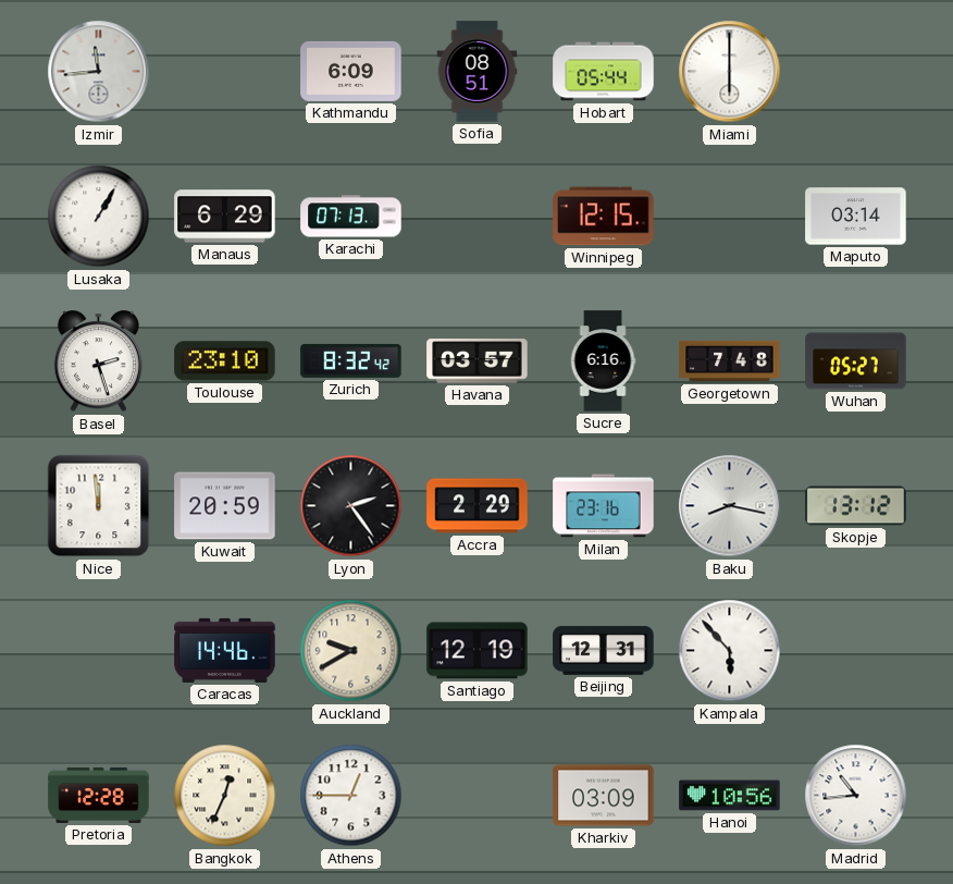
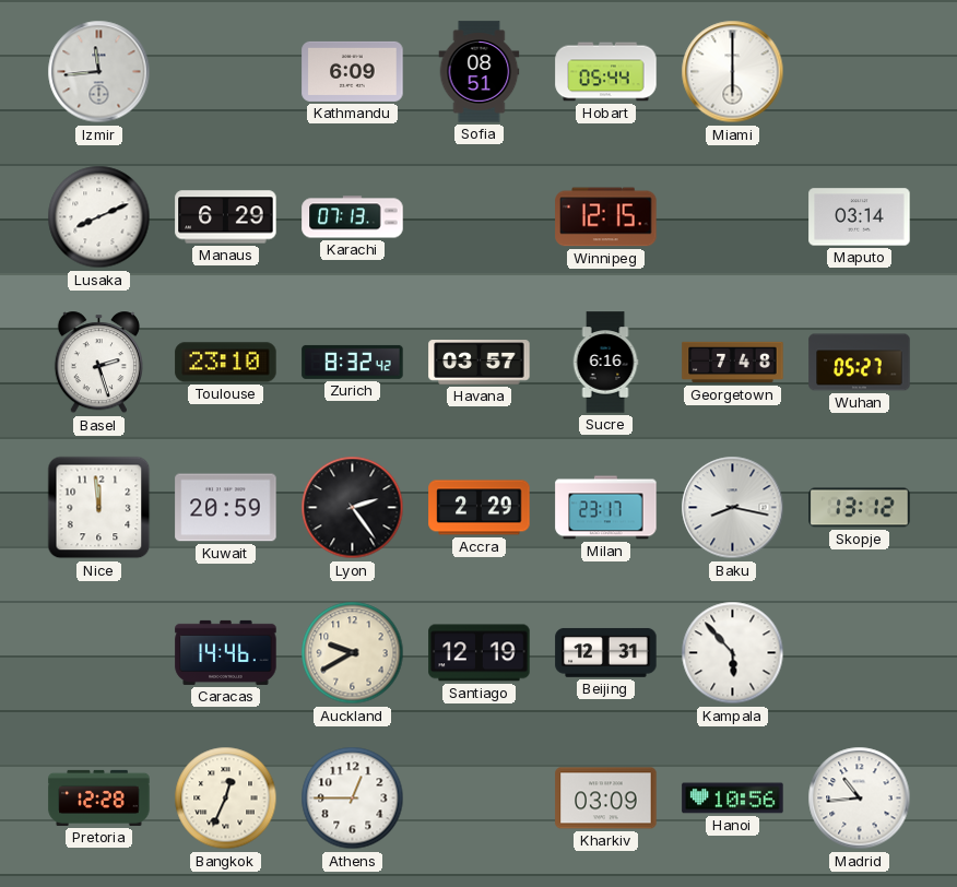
Lusaka: 1:05 -> 8:11 (99, 217)
Milan: 23:16 -> 23:17 (606, 508)
